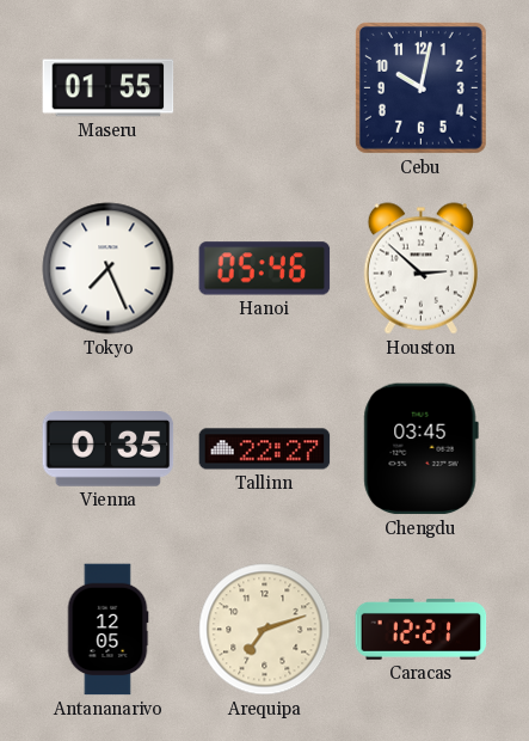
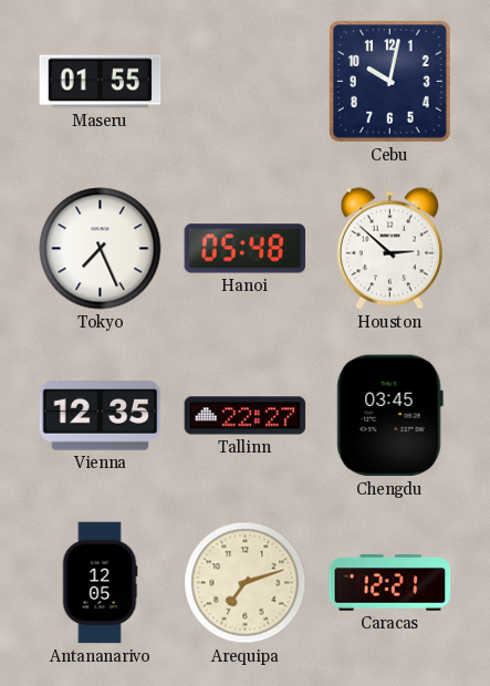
Hanoi: 05:46 -> 05:48 (246, 249)
Vienna: 0:35 -> 12:35 (101, 416)
